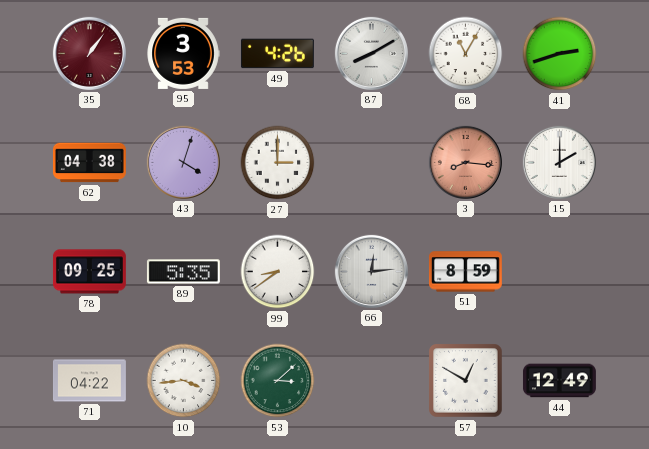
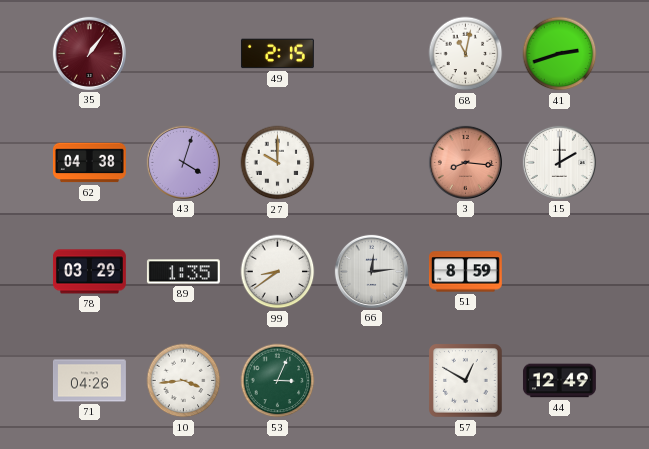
95: 3:53 -> none (183, 53)
49: 4:26 -> 2:15 (277, 54)
87: 8:10 -> none (371, 53)
68: 11:05 -> 11:02 (466, 54)
27: 3:00 -> 10:00 (278, 163)
78: 09:25 -> 03:29 (89, 272)
89: 5:35 -> 1:35 (183, 272)
71: 04:22 -> 04:26 (89, 381)
53: 3:08 -> 3:04 (278, 381)
